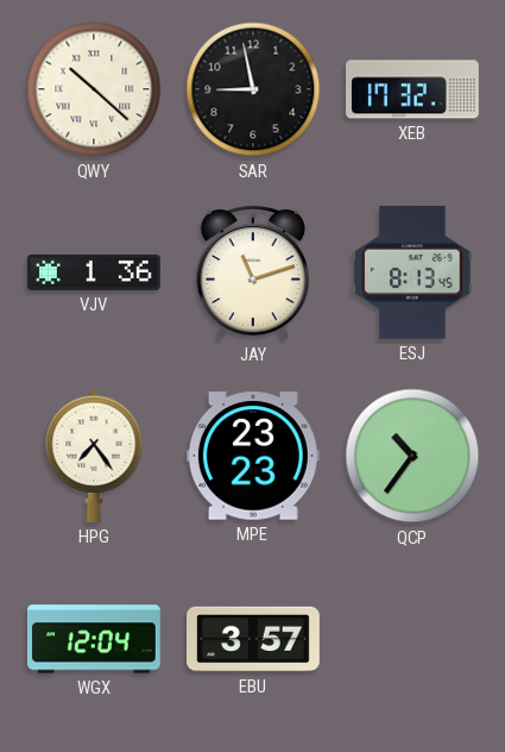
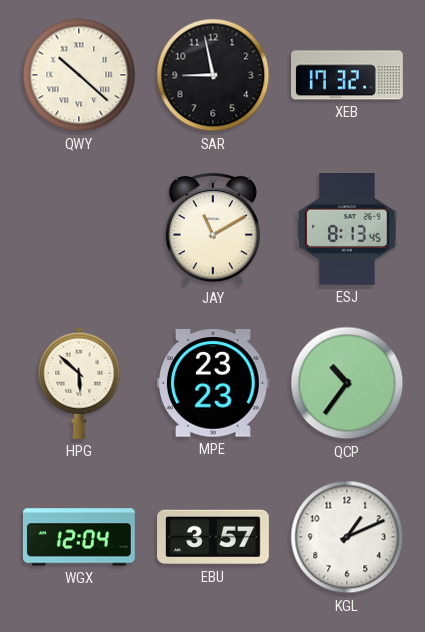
VJV: 1:36 -> none (95, 272)
JAY: 11:12 -> 11:10 (212, 229)
HPG: 7:24 -> 5:52 (79, 383)
KGL: none -> 1:11 (347, 537)
